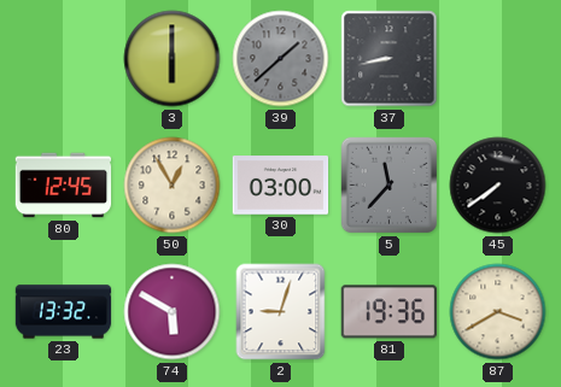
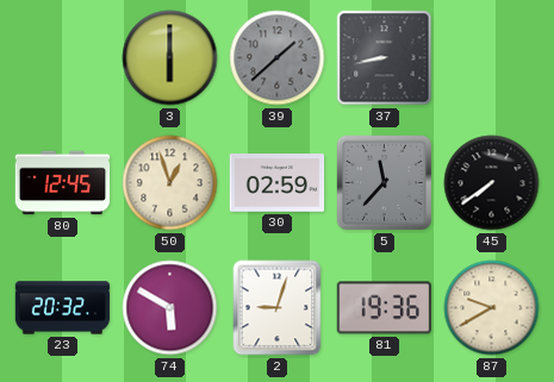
50: 12:55 -> 12:57 (170, 183)
30: 03:00 -> 02:59 (278, 183)
23: 13:32 -> 20:32 (63, 308)
87: 3:40 -> 9:40 (492, 308)
